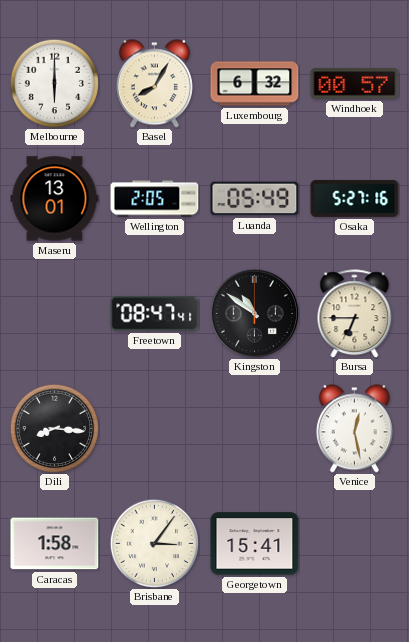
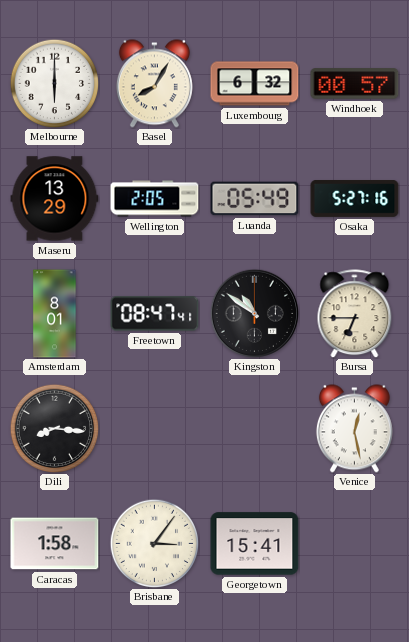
Maseru: 13:01 -> 13:29 (55, 199)
Amsterdam: none -> 8:01 (55, 314)
